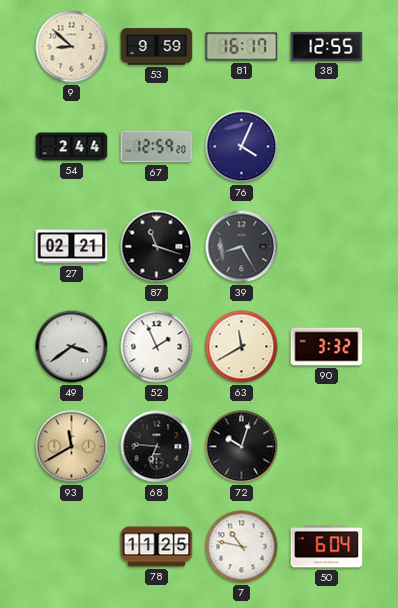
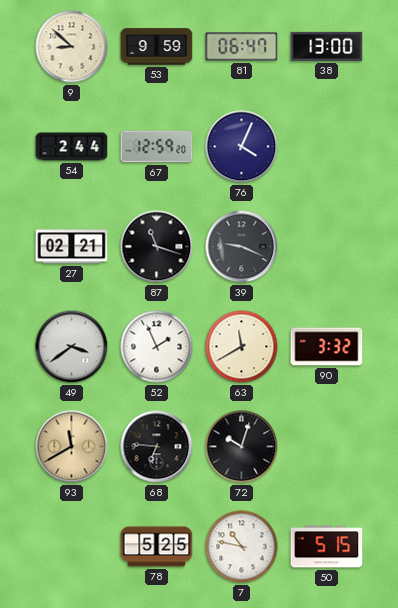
81: 16:17 -> 06:47 (242, 47)
38: 12:55 -> 13:00 (327, 46)
39: 8:25 -> 9:19 (242, 247)
78: 11:25 -> 5:25 (157, 547)
50: 6:04 -> 5:15 (327, 547)
